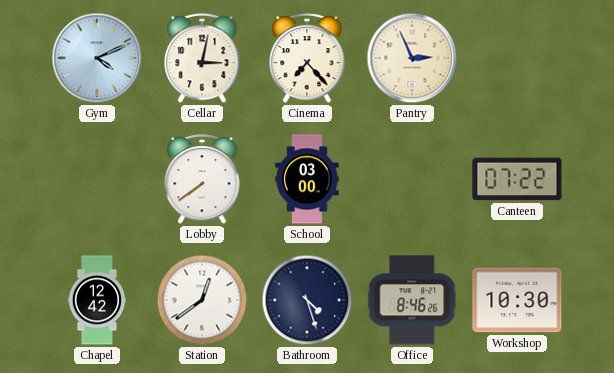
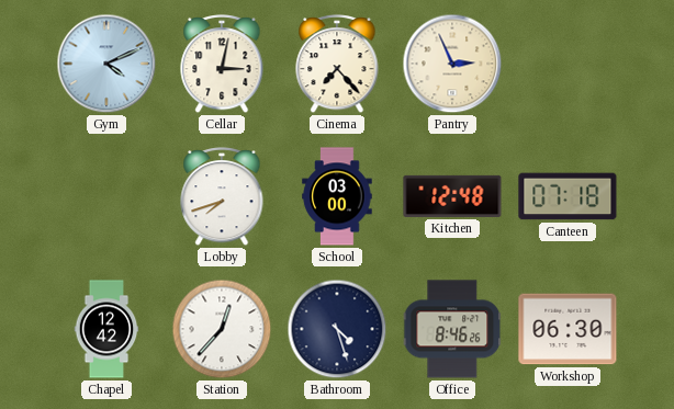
Lobby: 7:39 -> 7:42 (222, 197)
Kitchen: none -> 12:48 (452, 196)
Canteen: 07:22 -> 07:18 (568, 196)
Station: 12:39 -> 12:37 (222, 329)
Workshop: 10:30 -> 06:30 (568, 329)
